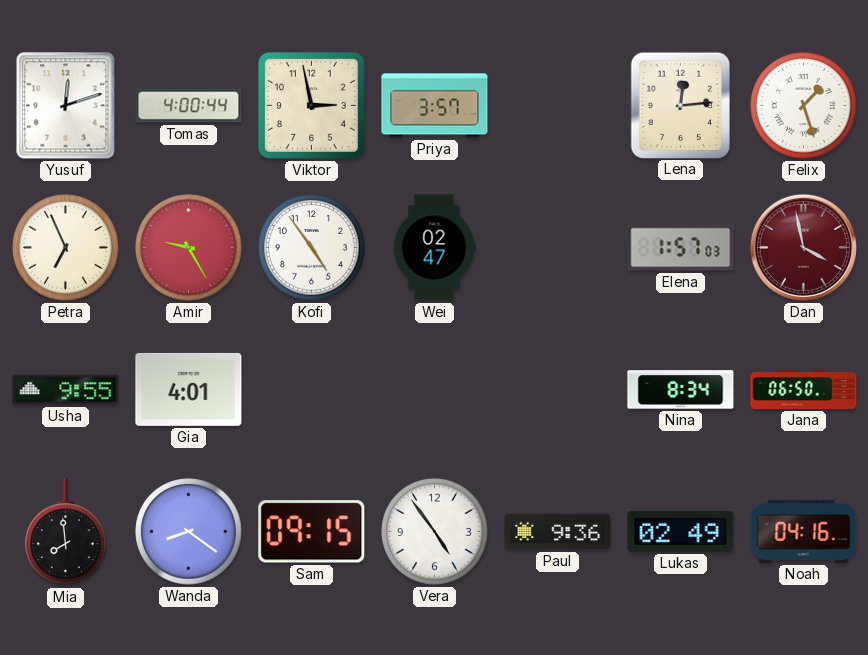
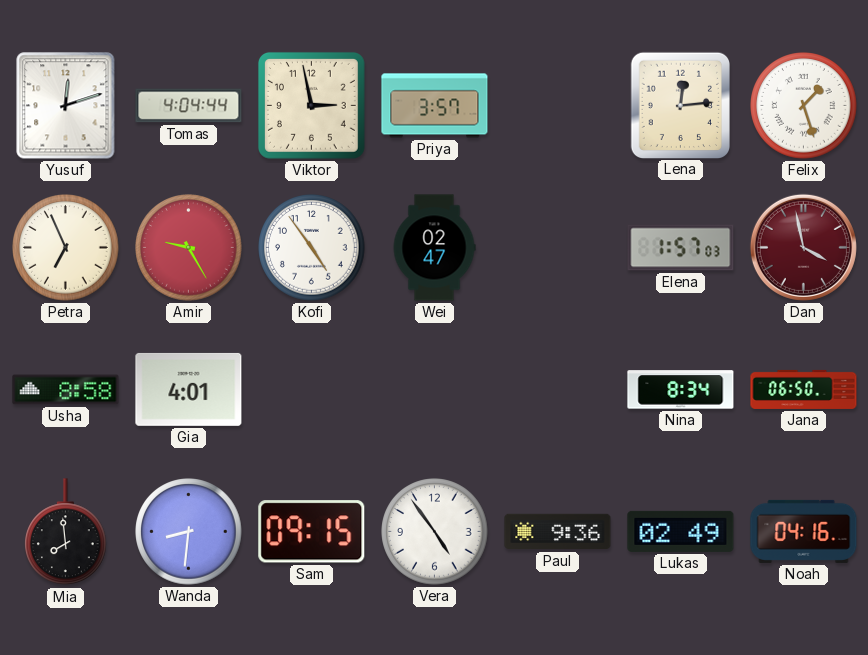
Tomas: 4:00 -> 4:04 (189, 106)
Usha: 9:55 -> 8:58 (66, 390)
Wanda: 8:21 -> 8:31 (189, 532)
